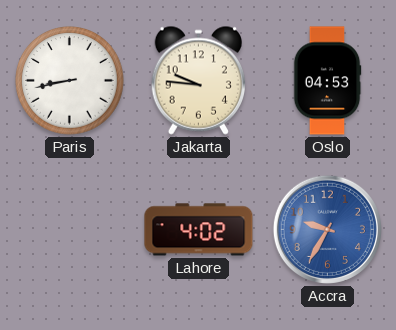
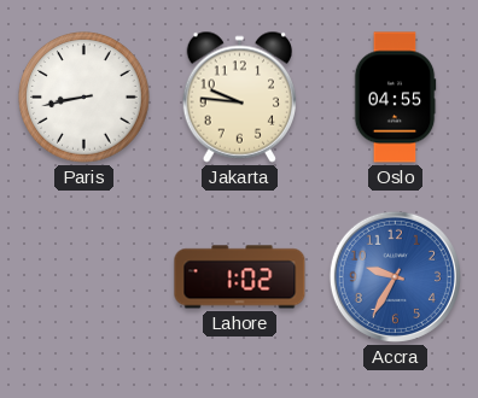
Oslo: 04:53 -> 04:55 (395, 98)
Lahore: 4:02 -> 1:02 (240, 277)
